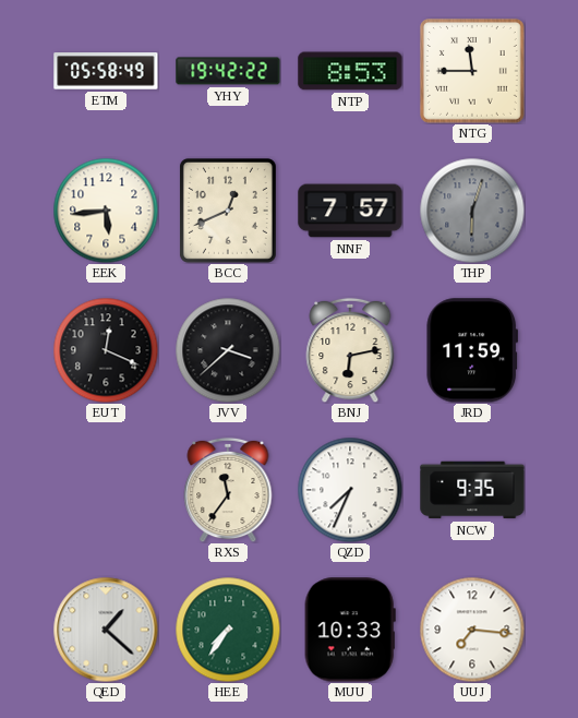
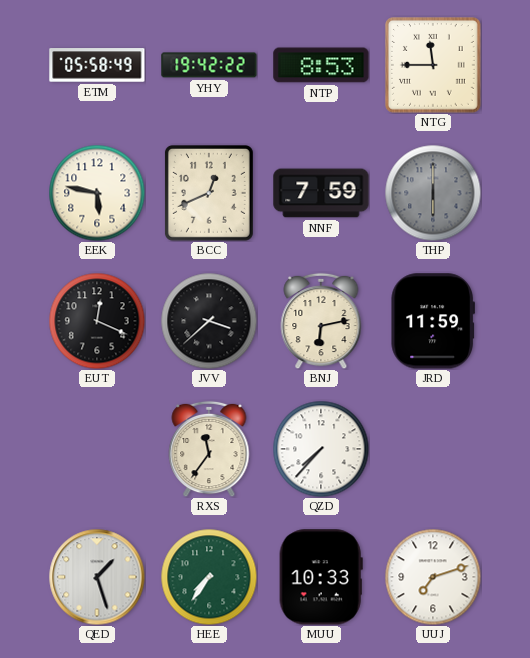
EEK: 5:44 -> 5:47 (97, 193)
NNF: 7:57 -> 7:59 (321, 193)
THP: 6:03 -> 6:00 (433, 193)
QZD: 7:34 -> 7:37 (321, 449)
NCW: 9:35 -> none (472, 490)
QED: 1:22 -> 1:27 (97, 577)
UUJ: 7:16 -> 7:12 (433, 577)
